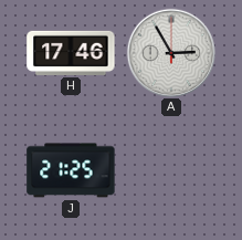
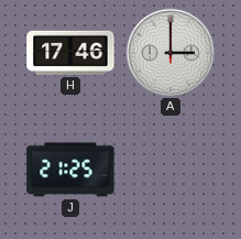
A: 2:55 -> 3:00 (169, 52)
